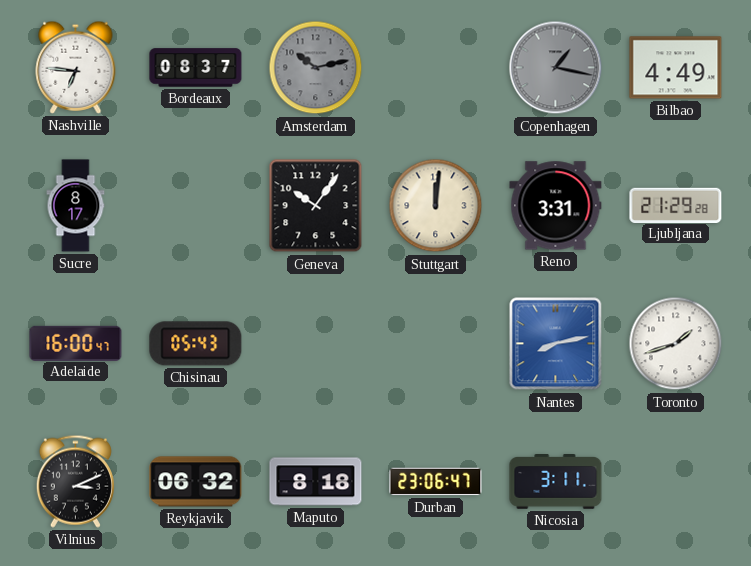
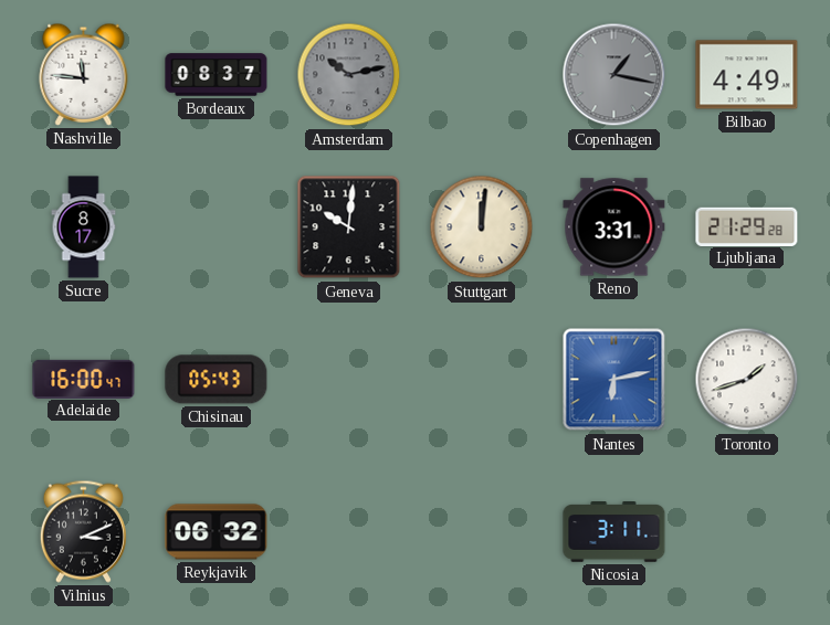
Nashville: 6:46 -> 11:46 (84, 74)
Geneva: 10:06 -> 10:01 (349, 227)
Nantes: 8:13 -> 6:13 (614, 380)
Maputo: 8:18 -> none (316, 482)
Durban: 23:06 -> none (436, 482)
